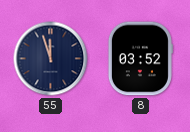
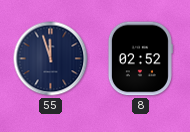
8: 03:52 -> 02:52 (140, 59)
